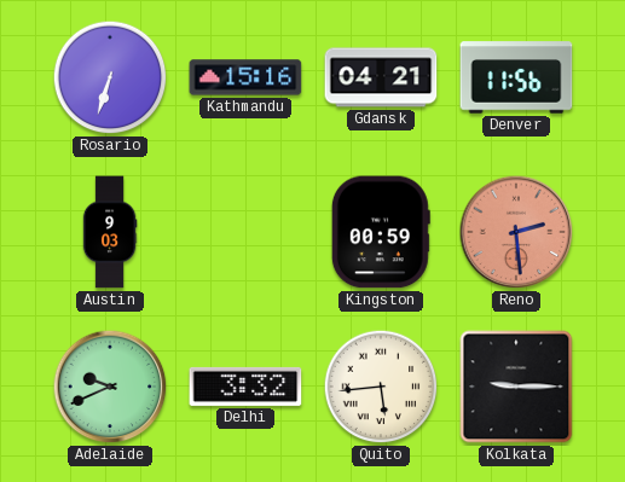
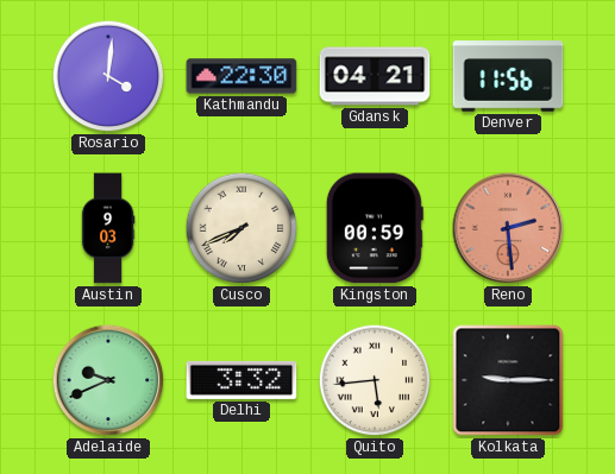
Rosario: 6:33 -> 4:01 (108, 76)
Kathmandu: 15:16 -> 22:30 (241, 76)
Cusco: none -> 7:41 (241, 228)
